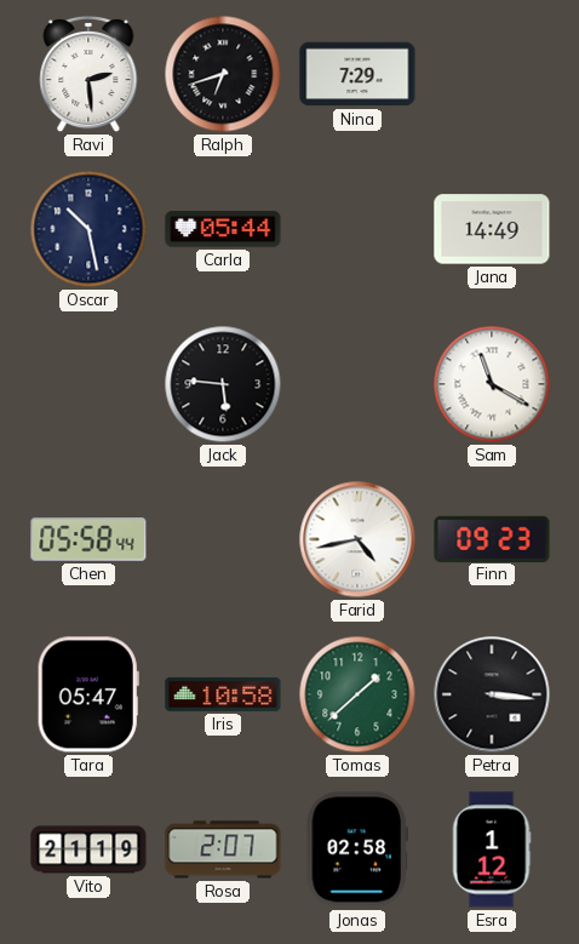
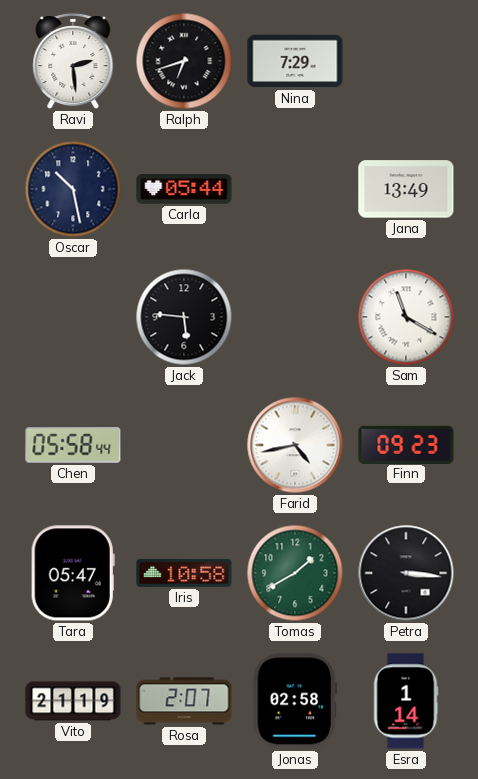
Jana: 14:49 -> 13:49 (406, 189)
Tomas: 1:38 -> 1:40 (295, 573)
Esra: 1:12 -> 1:14 (406, 701)
